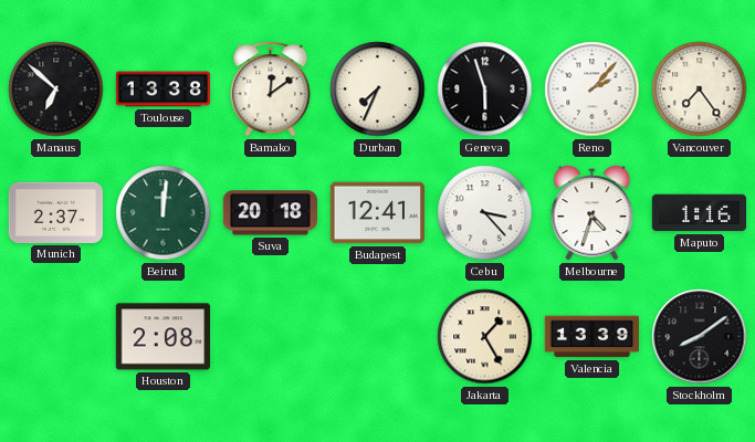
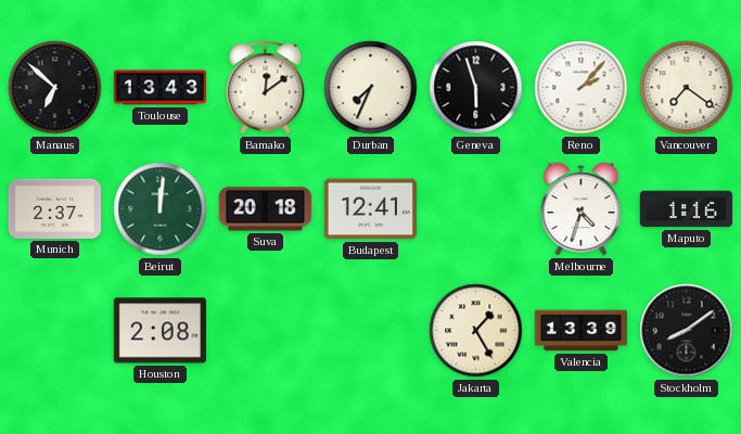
Toulouse: 13:38 -> 13:43 (161, 88)
Vancouver: 7:24 -> 7:21 (687, 88)
Cebu: 3:23 -> none (485, 213)
